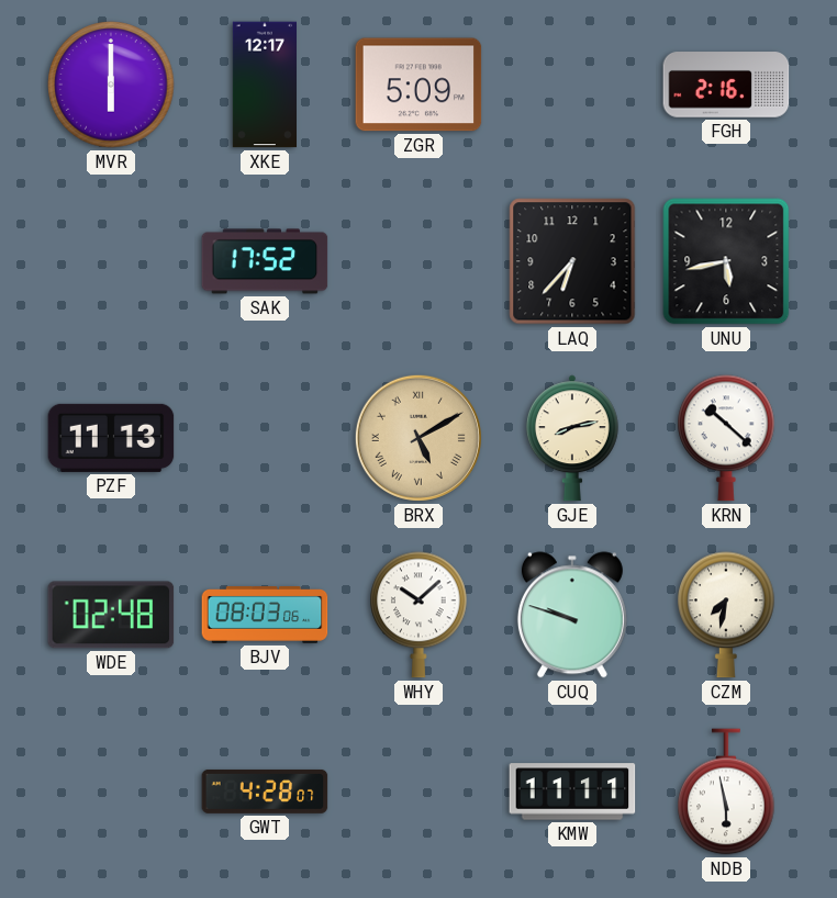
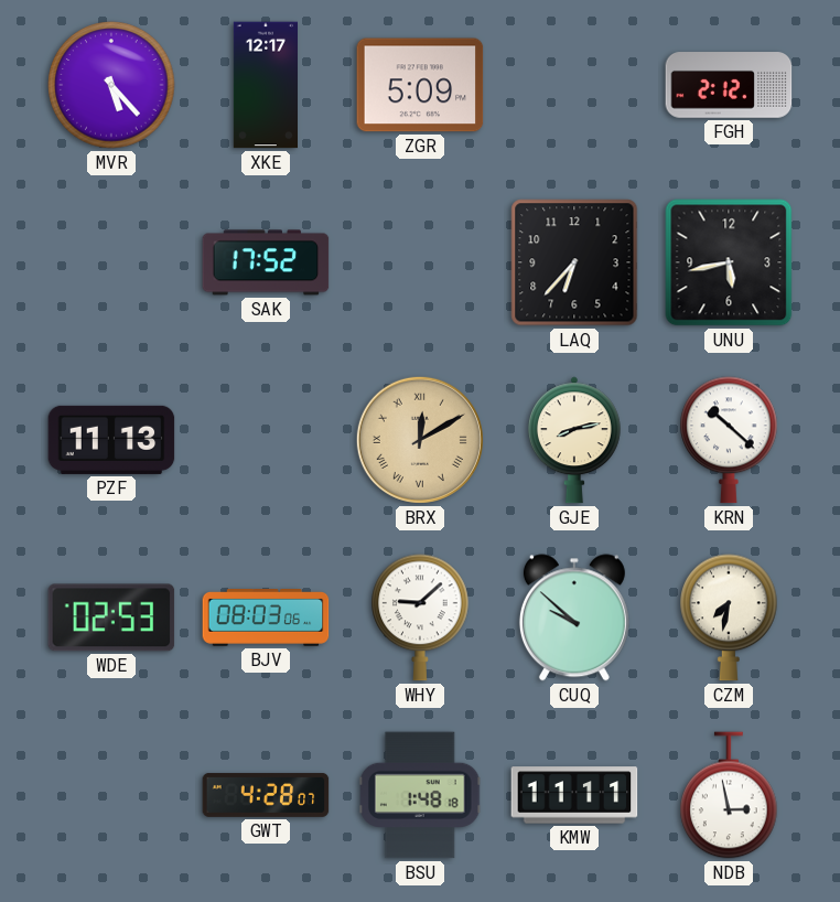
MVR: 6:00 -> 5:23 (111, 85)
FGH: 2:16 -> 2:12 (729, 85)
BRX: 5:10 -> 12:10 (420, 440)
WDE: 02:48 -> 02:53 (111, 618)
WHY: 10:08 -> 9:08 (420, 618)
CUQ: 9:48 -> 9:52 (574, 618)
BSU: none -> 1:48 (420, 795)
NDB: 5:58 -> 2:58 (729, 795)
